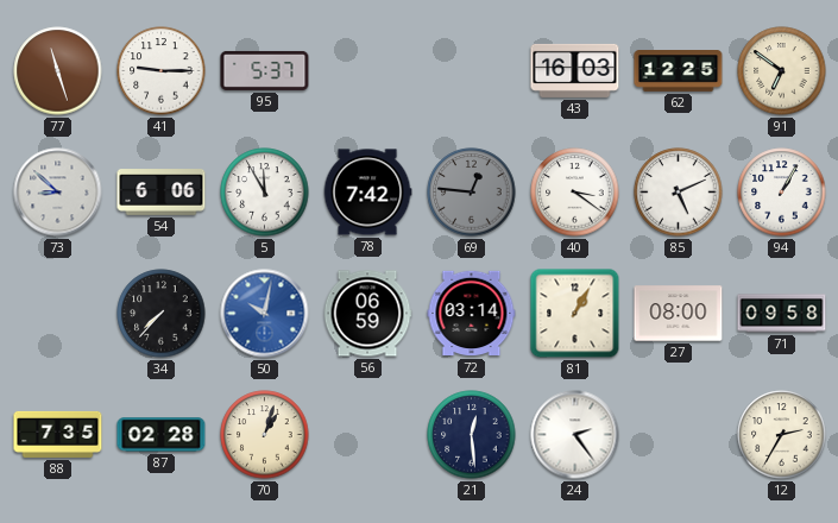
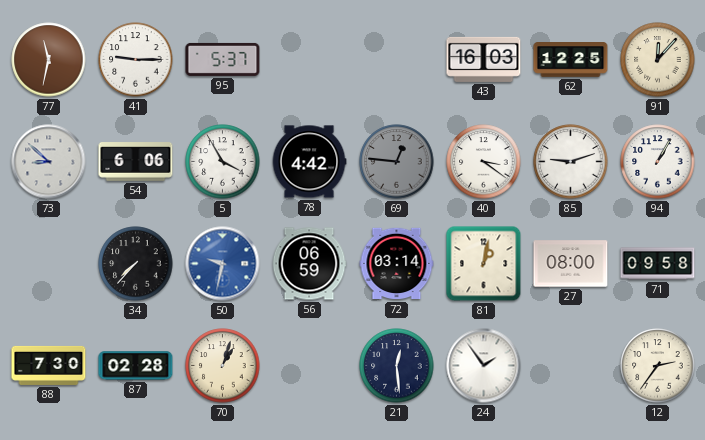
77: 11:27 -> 11:32 (49, 60)
91: 6:51 -> 12:07 (658, 60)
5: 11:55 -> 3:55 (223, 162)
78: 7:42 -> 4:42 (309, 162)
85: 5:11 -> 9:12 (571, 162)
50: 10:02 -> 9:32 (223, 264)
81: 1:05 -> 1:02 (484, 264)
88: 7:35 -> 7:30 (49, 365)
24: 2:24 -> 1:54 (484, 366)
12: 2:35 -> 2:36 (658, 366)
